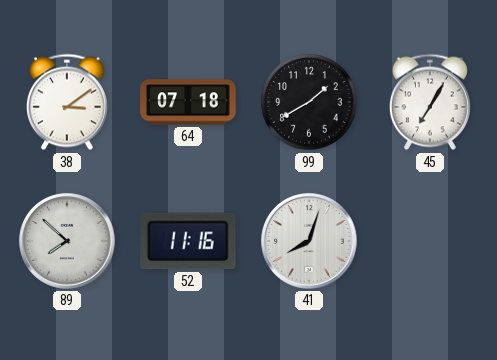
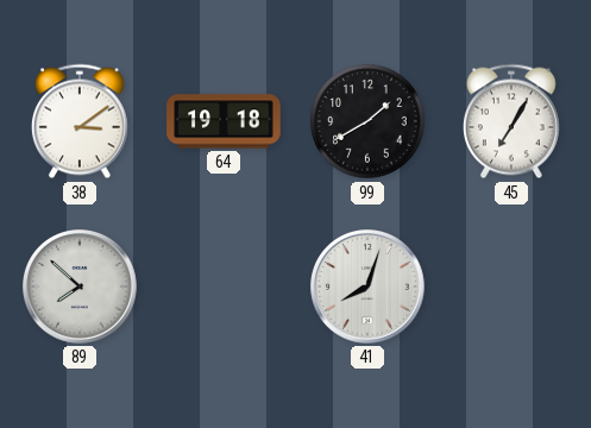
64: 07:18 -> 19:18 (224, 121)
52: 11:16 -> none (189, 241)
